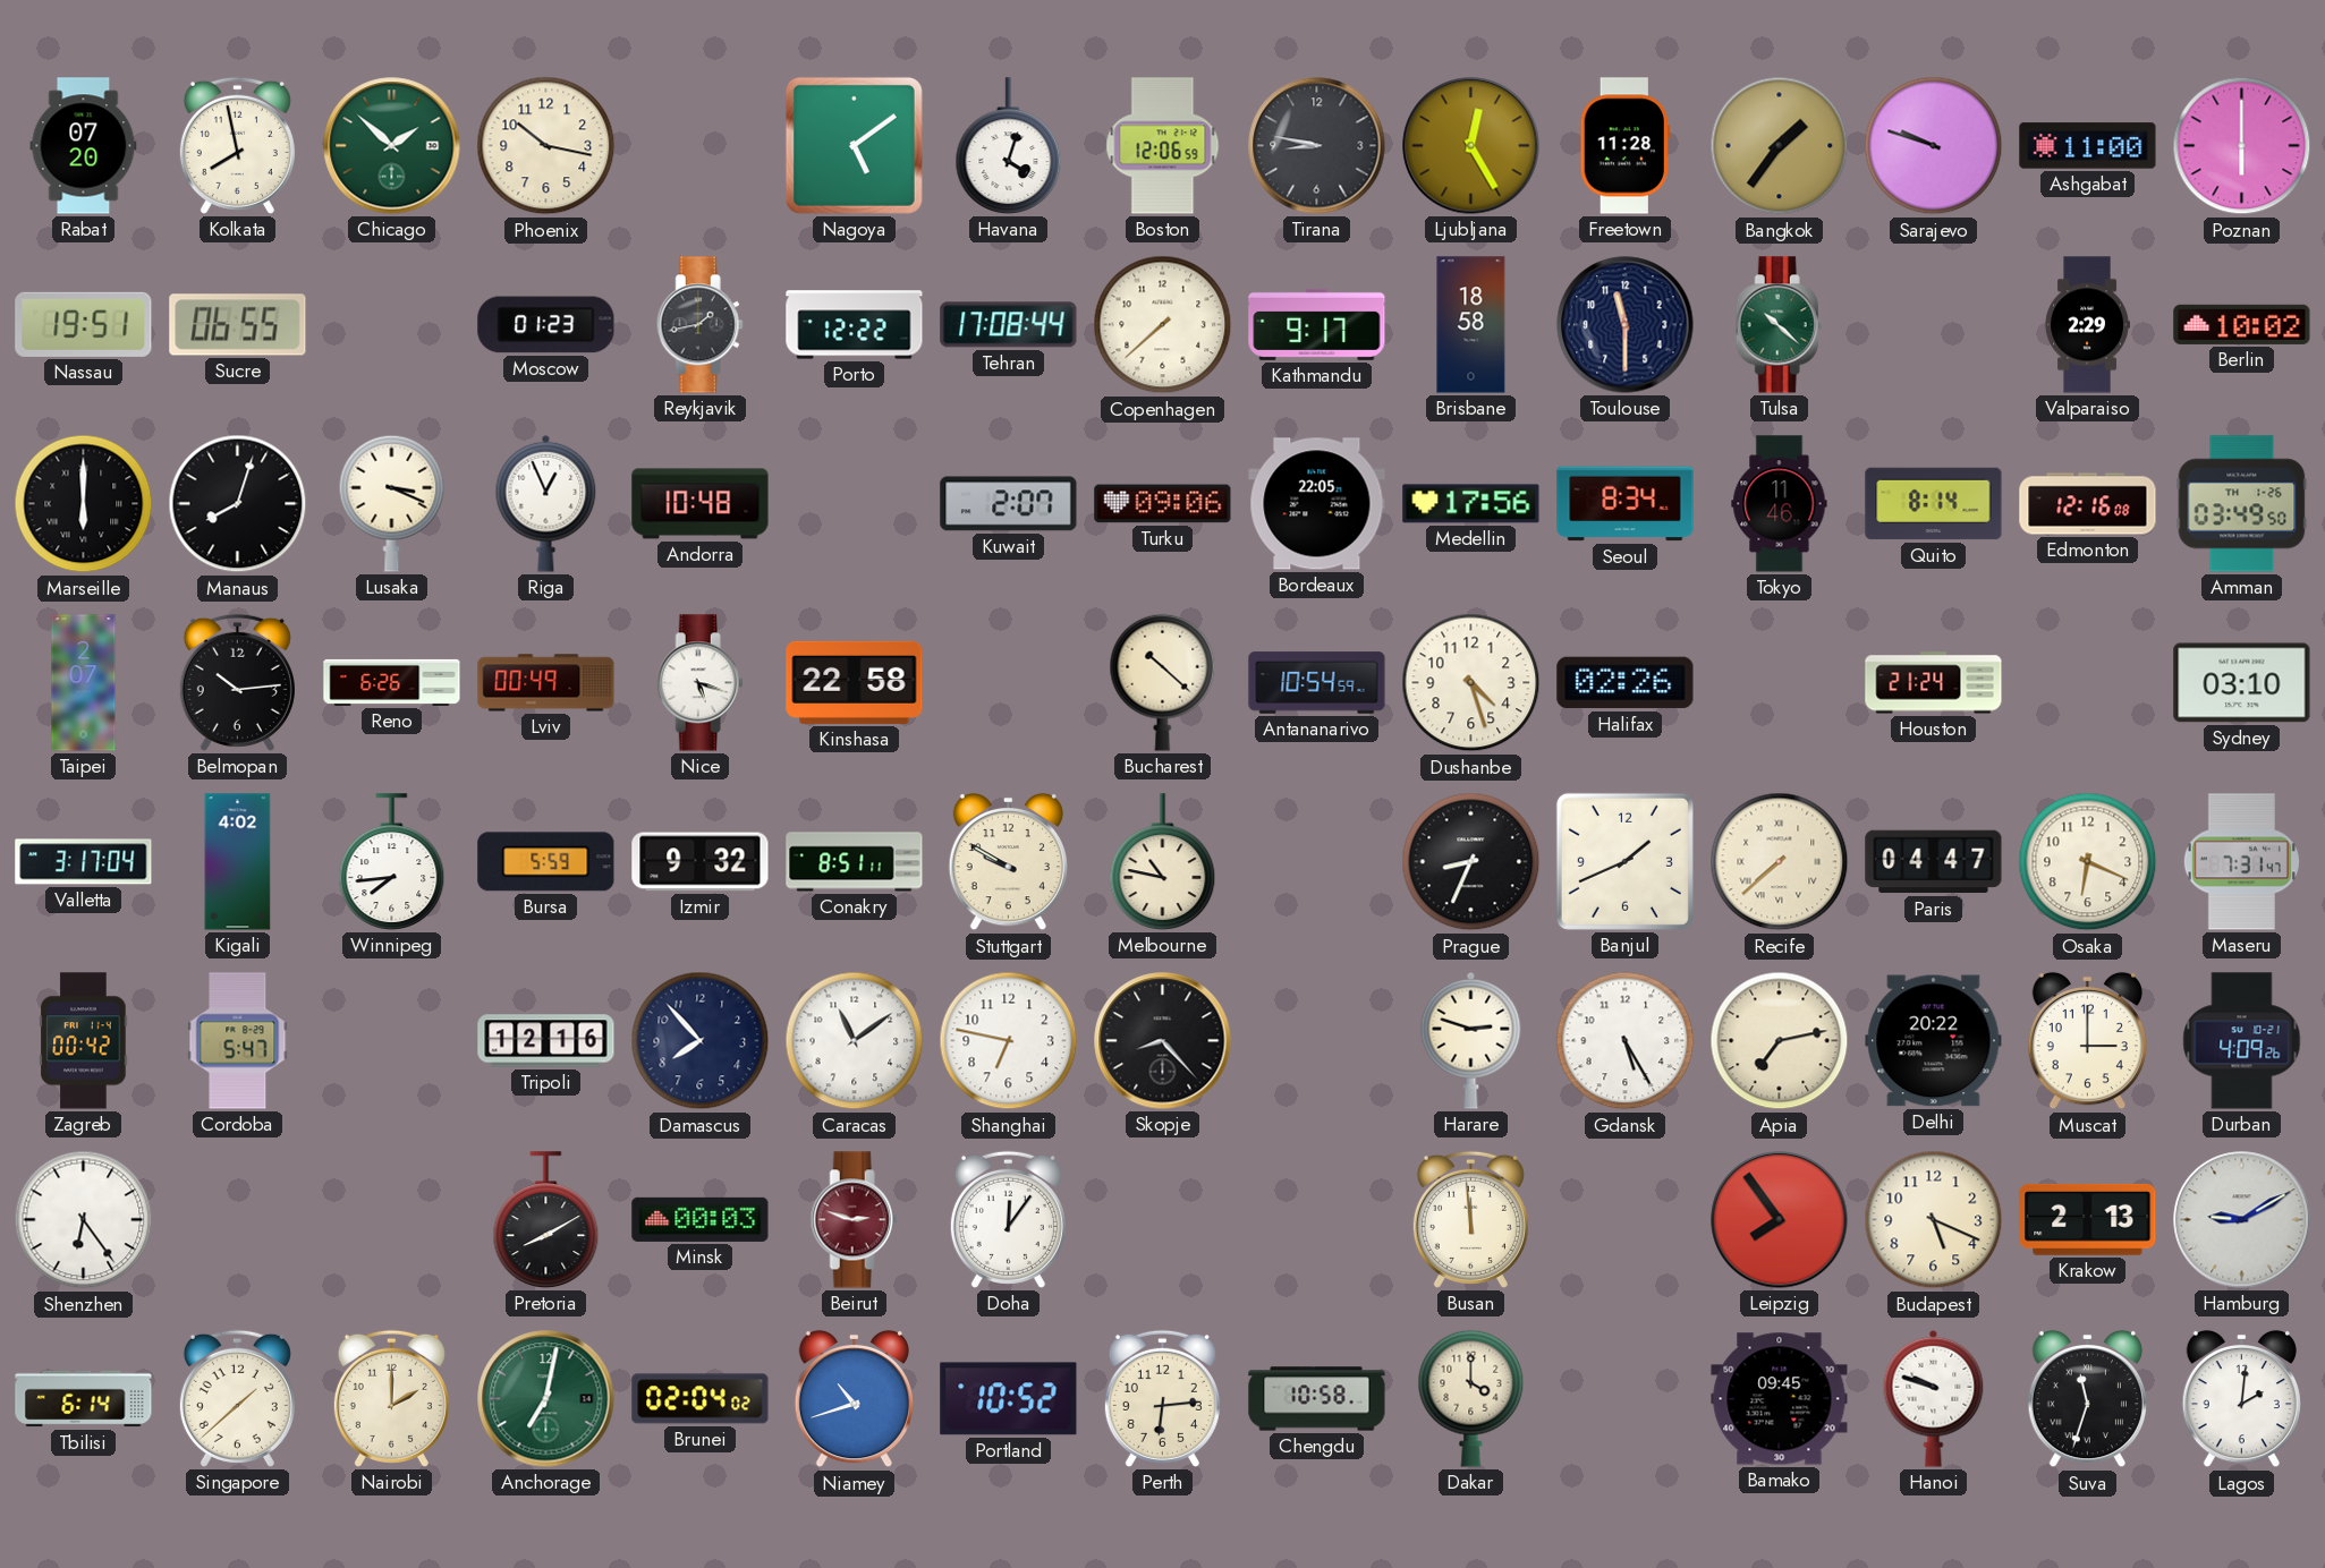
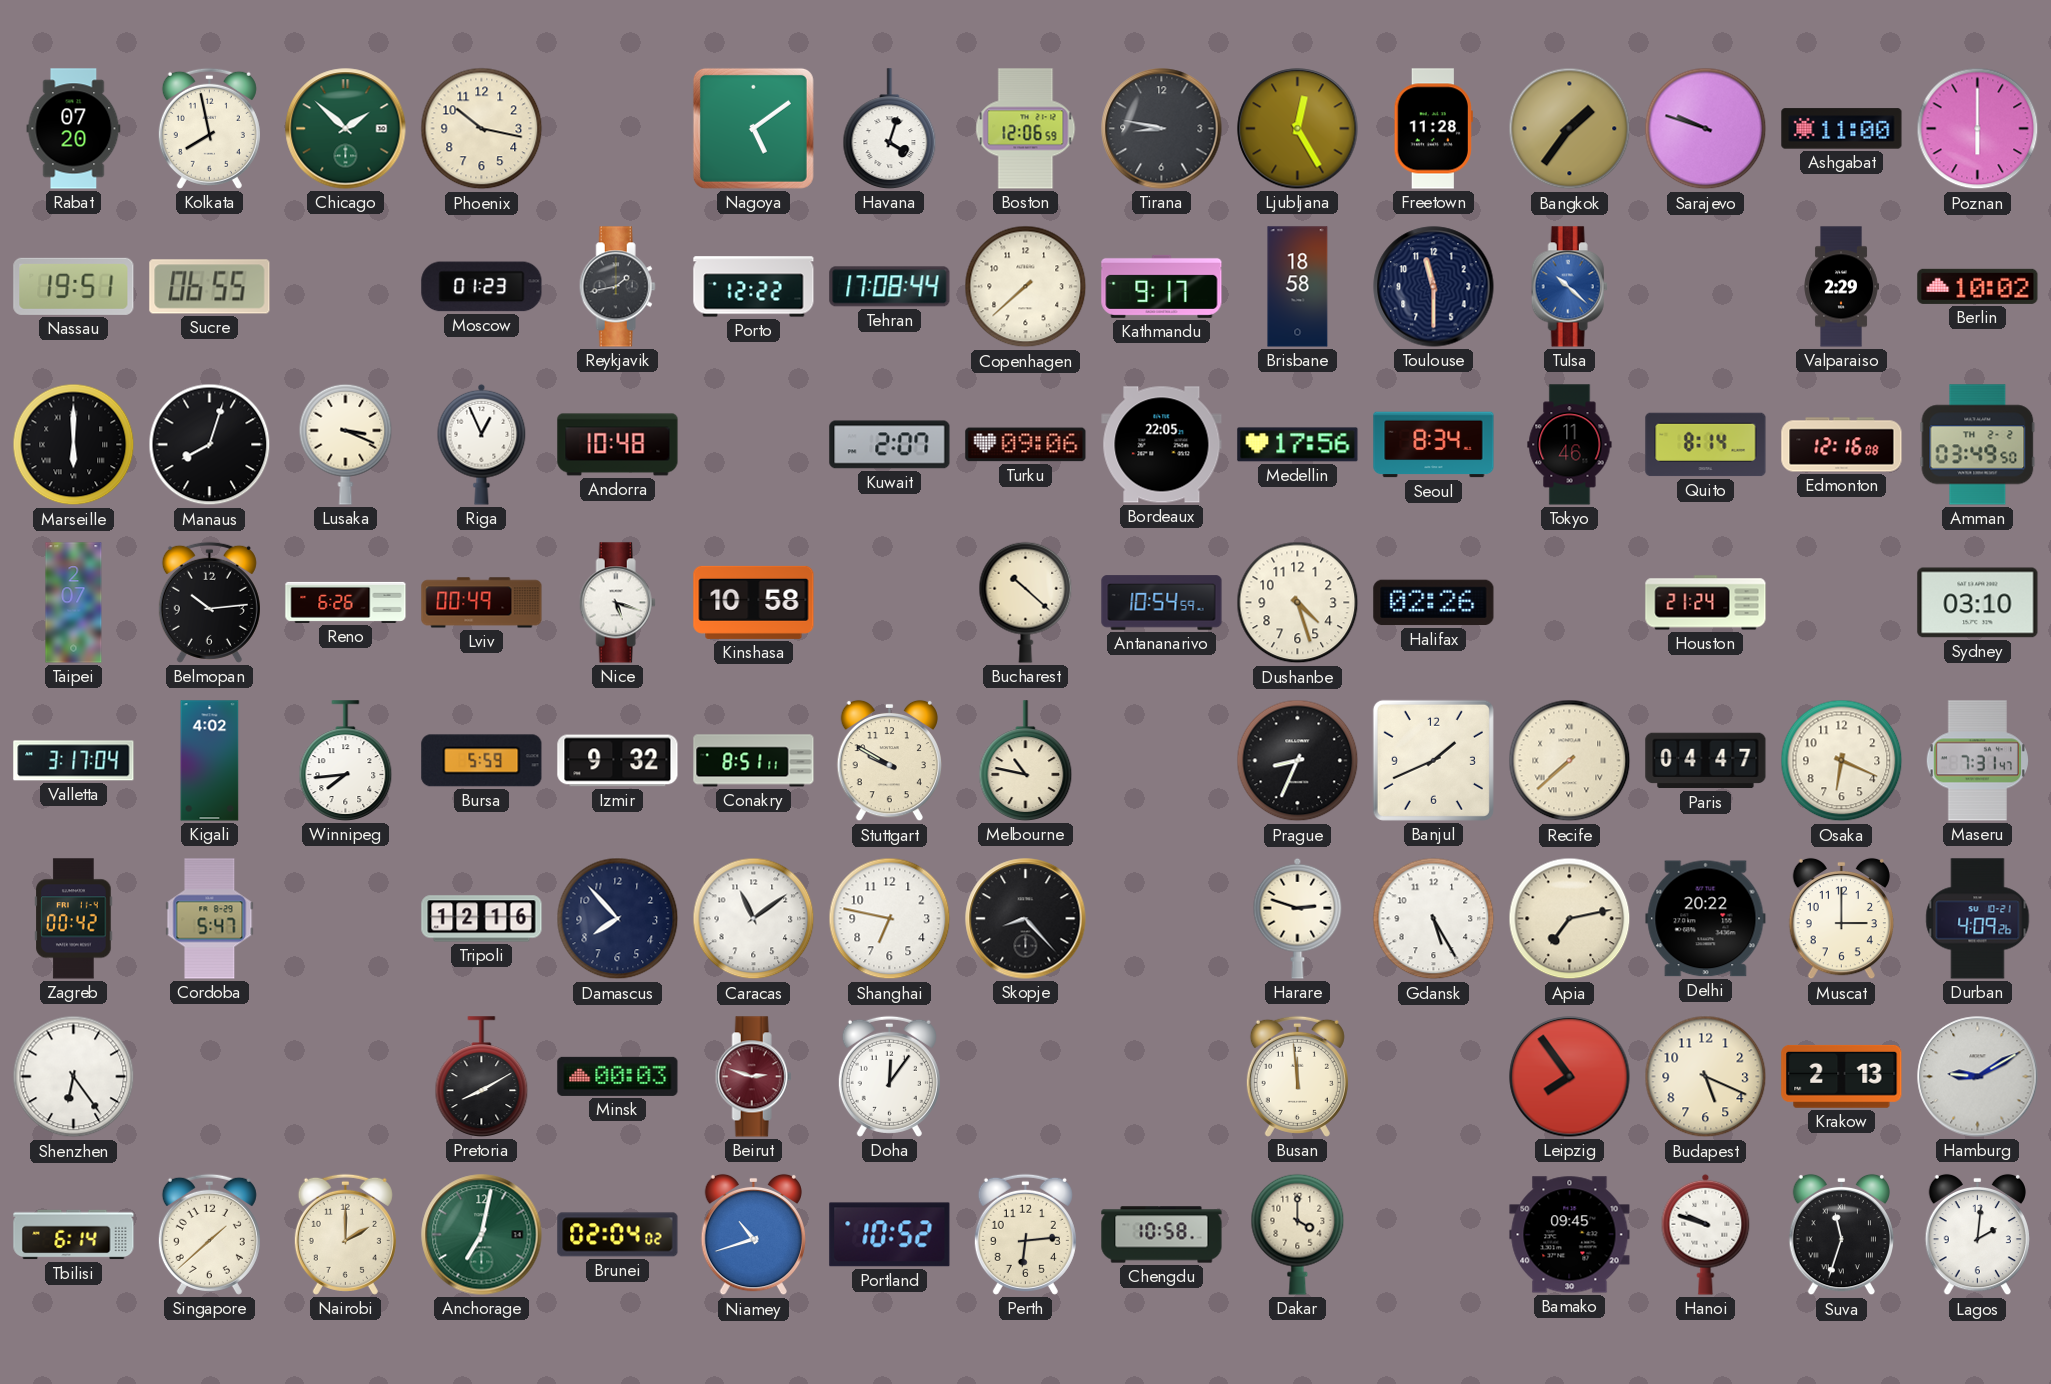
Tulsa dial: green -> blue (1569, 287)
Amman date: TH 1-26 -> TH 2-2 (1978, 445)
Kinshasa: 22:58 -> 10:58 (754, 602)
